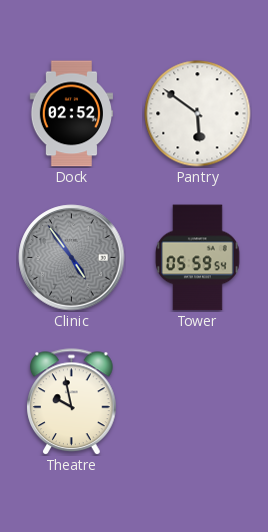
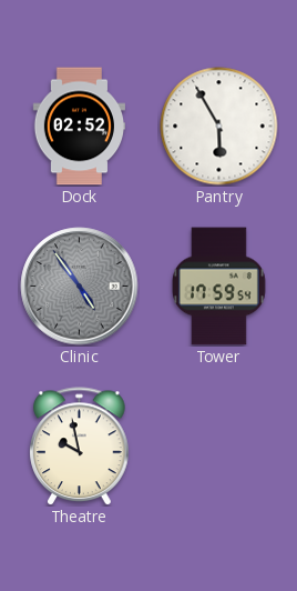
Pantry: 5:51 -> 5:55 (219, 127)
Tower: 05:59 -> 17:59 (218, 287)
